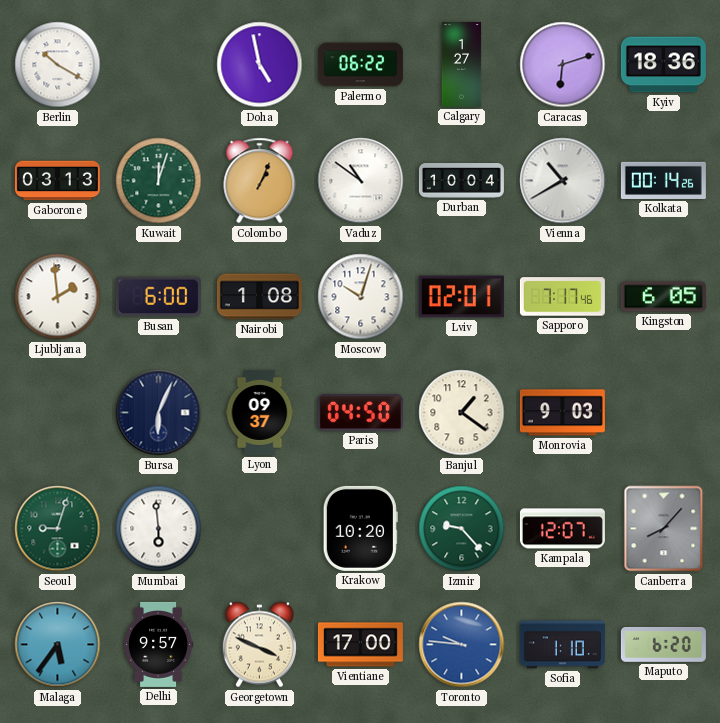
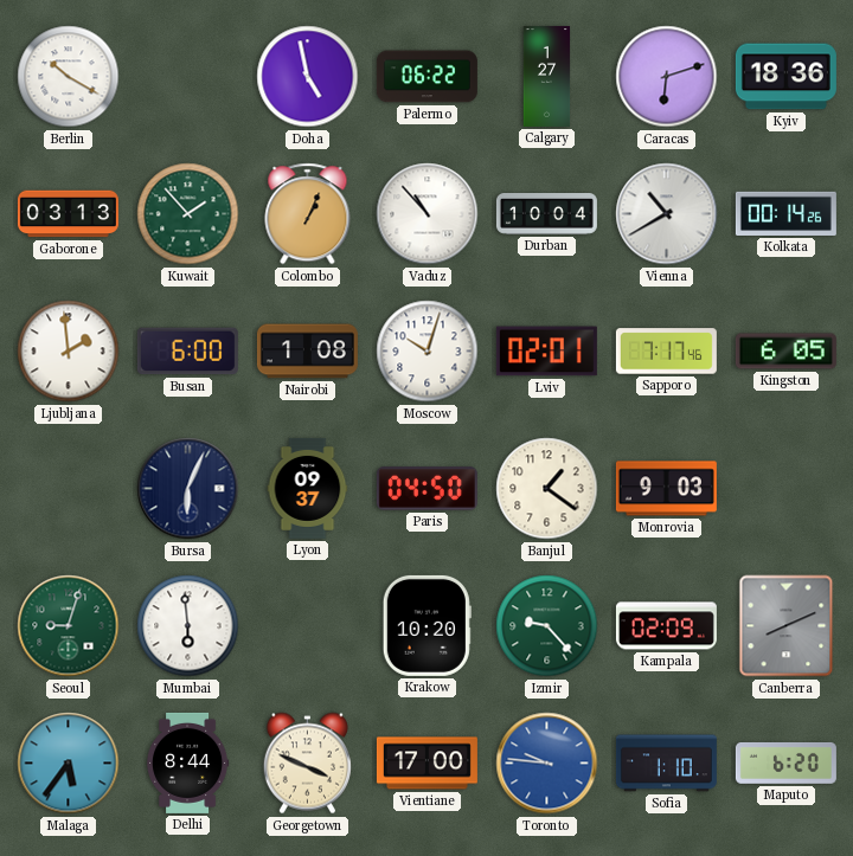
Kuwait: 12:03 -> 1:53 (188, 214)
Vaduz: 10:51 -> 10:53 (428, 214)
Kampala: 12:07 -> 02:09 (666, 626)
Canberra: 8:07 -> 8:11 (787, 626)
Delhi: 9:57 -> 8:44 (187, 762)
